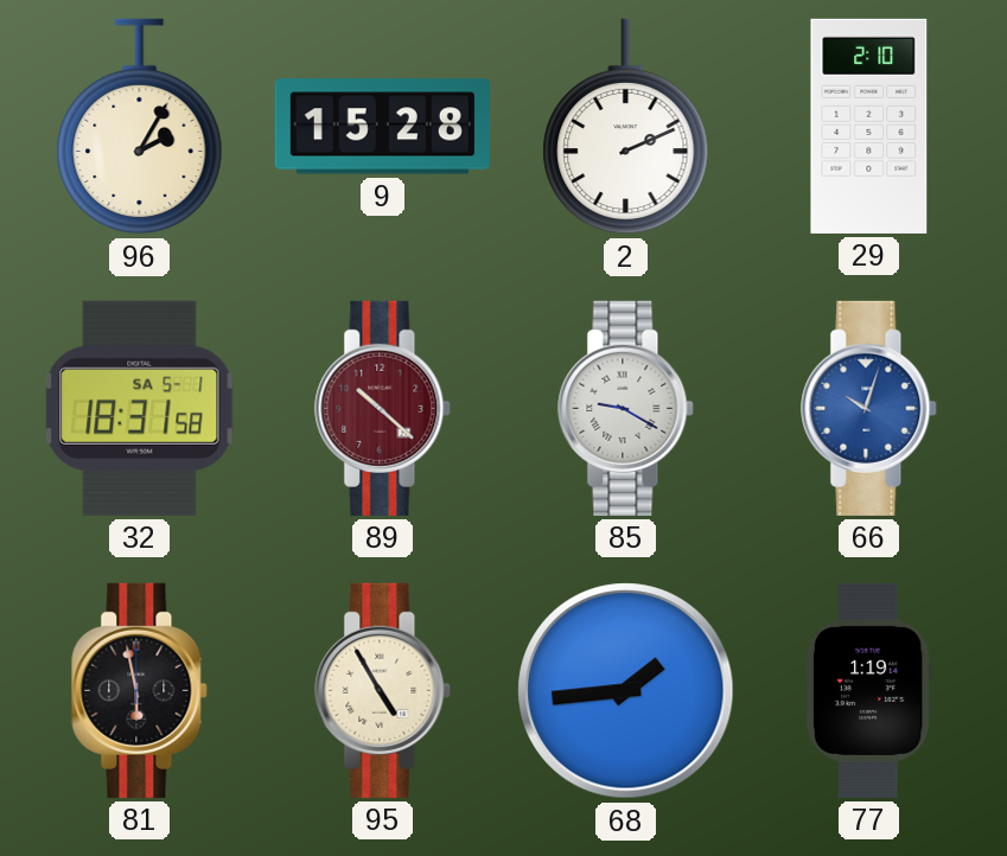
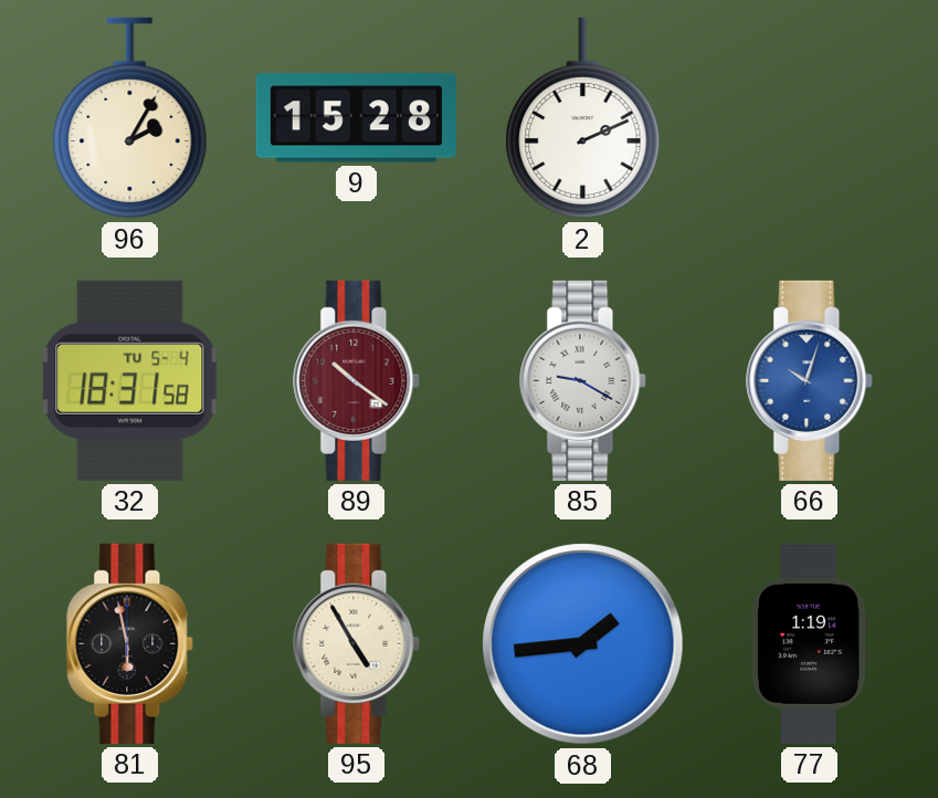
29: 2:10 -> none (869, 126)
32 date: SA 5-1 -> TU 5-4 (130, 380)
89: 10:22 -> 10:21 (357, 380)
